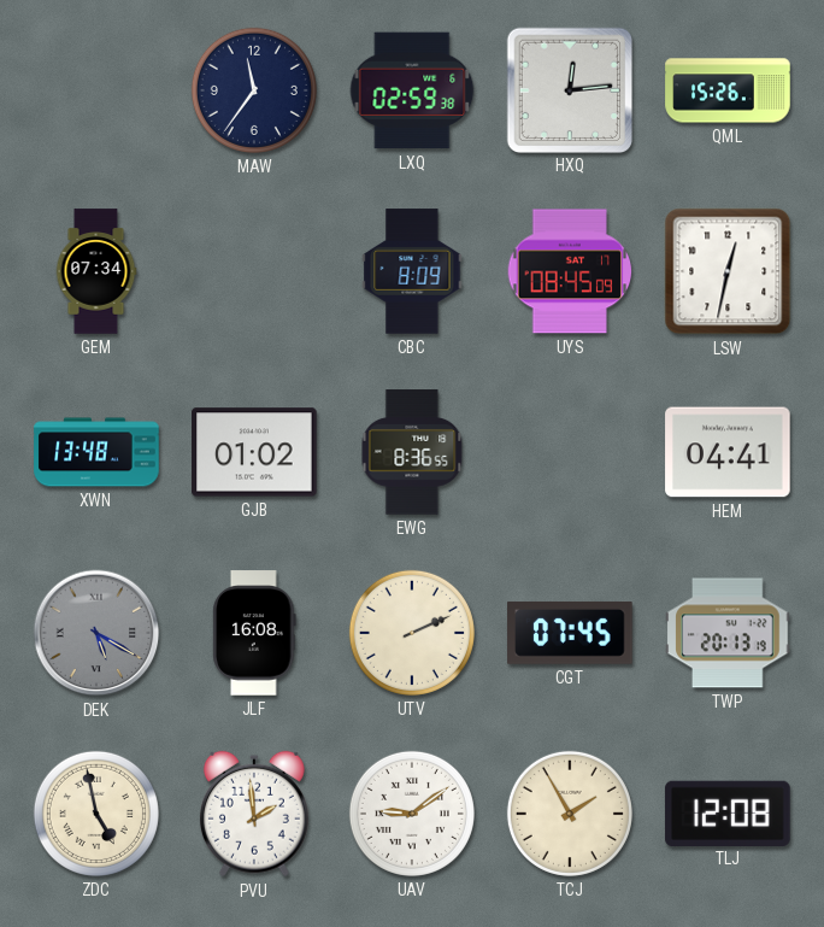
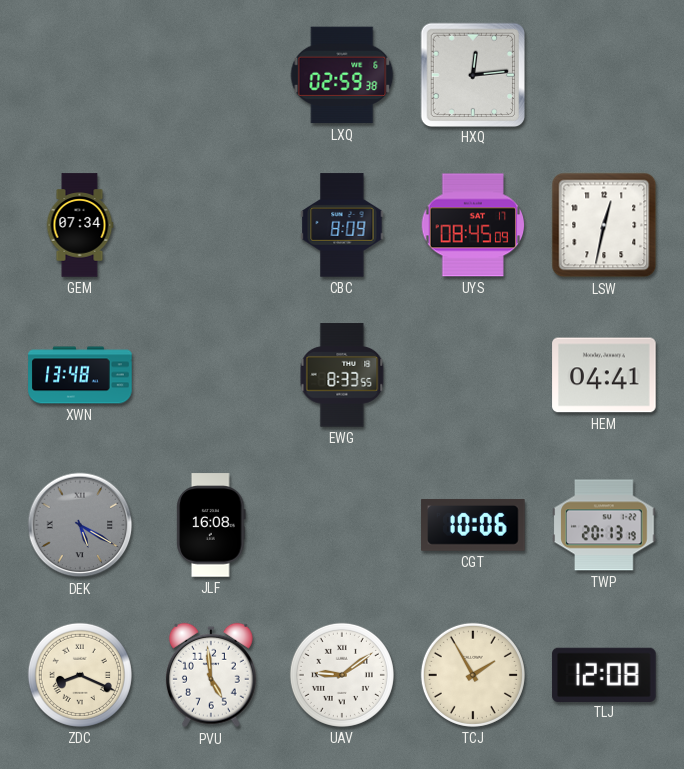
MAW: 11:36 -> none (254, 90)
QML: 15:26 -> none (728, 90)
GJB: 01:02 -> none (254, 452)
EWG: 8:36 -> 8:33 (342, 375)
UTV: 2:11 -> none (412, 633)
CGT: 07:45 -> 10:06 (473, 525)
ZDC: 4:58 -> 8:19 (80, 675)
PVU: 1:59 -> 4:59 (211, 675)
